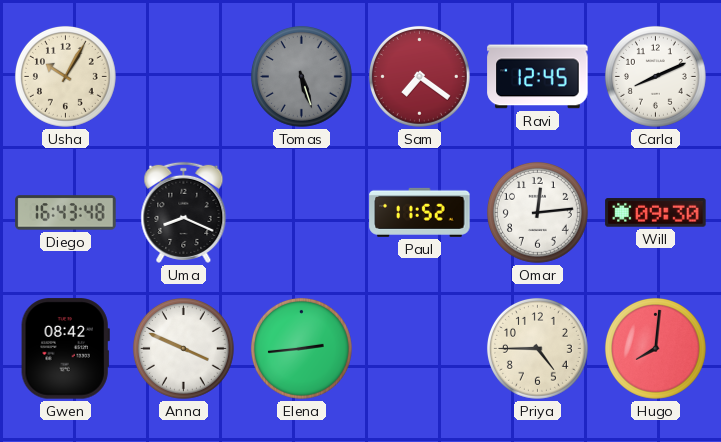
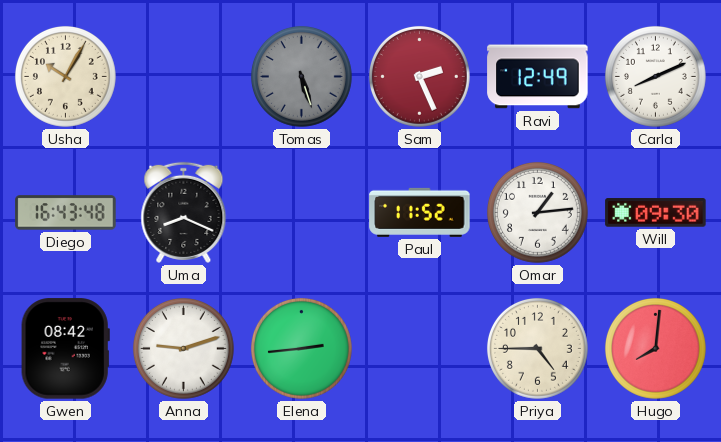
Sam: 7:21 -> 2:26 (419, 76)
Ravi: 12:45 -> 12:49 (538, 77)
Omar: 12:14 -> 1:14 (537, 212)
Anna: 3:49 -> 9:12 (183, 348)
